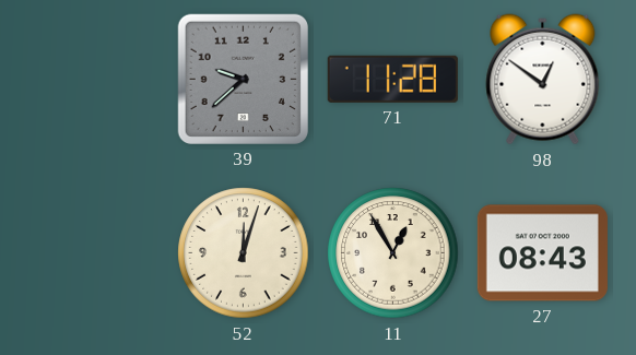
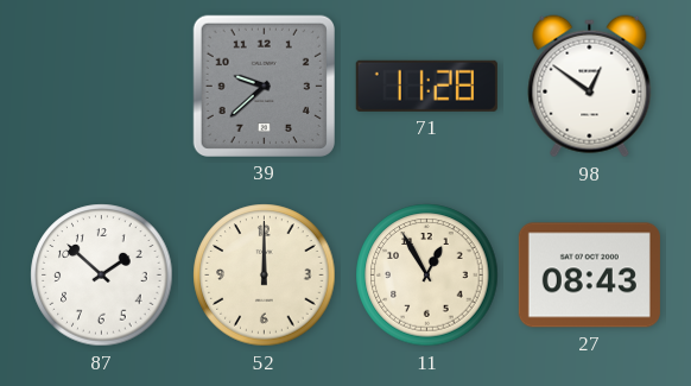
87: none -> 1:52 (102, 276)
52: 12:03 -> 12:00 (265, 276)
